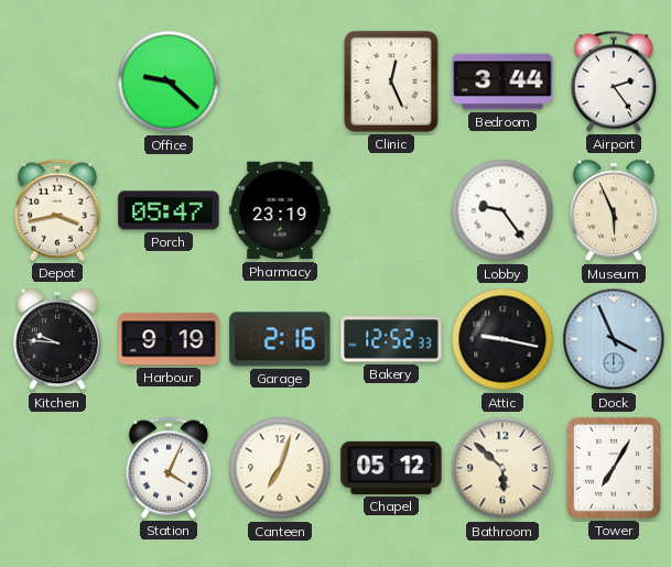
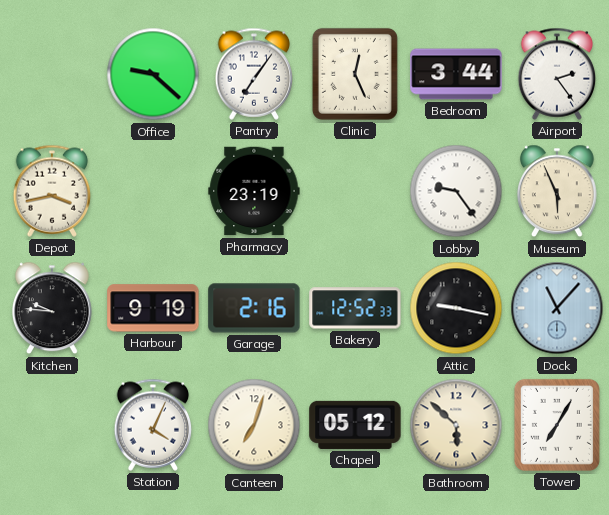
Pantry: none -> 7:06 (254, 74)
Porch: 05:47 -> none (169, 210)
Dock: 3:56 -> 11:07 (557, 308)
